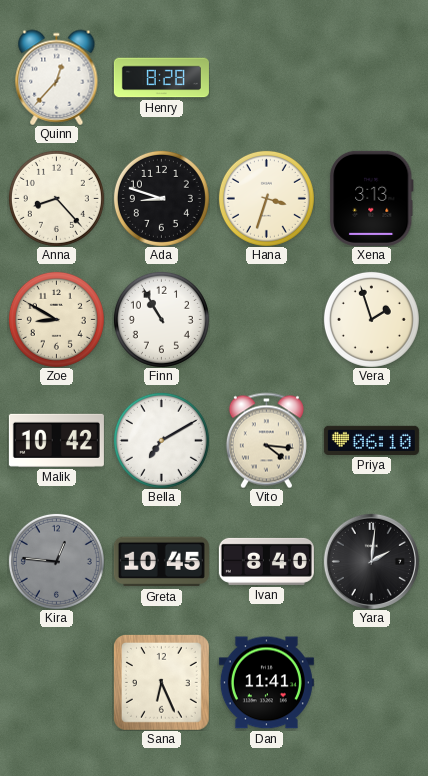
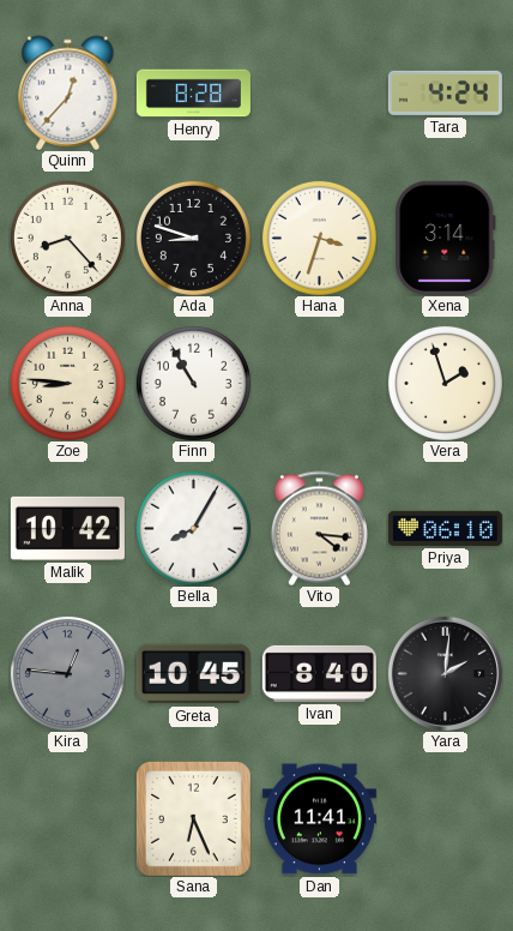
Tara: none -> 4:24 (445, 92)
Xena: 3:13 -> 3:14 (446, 238)
Zoe: 8:50 -> 8:46 (67, 383)
Bella: 7:10 -> 8:05 (193, 528)
